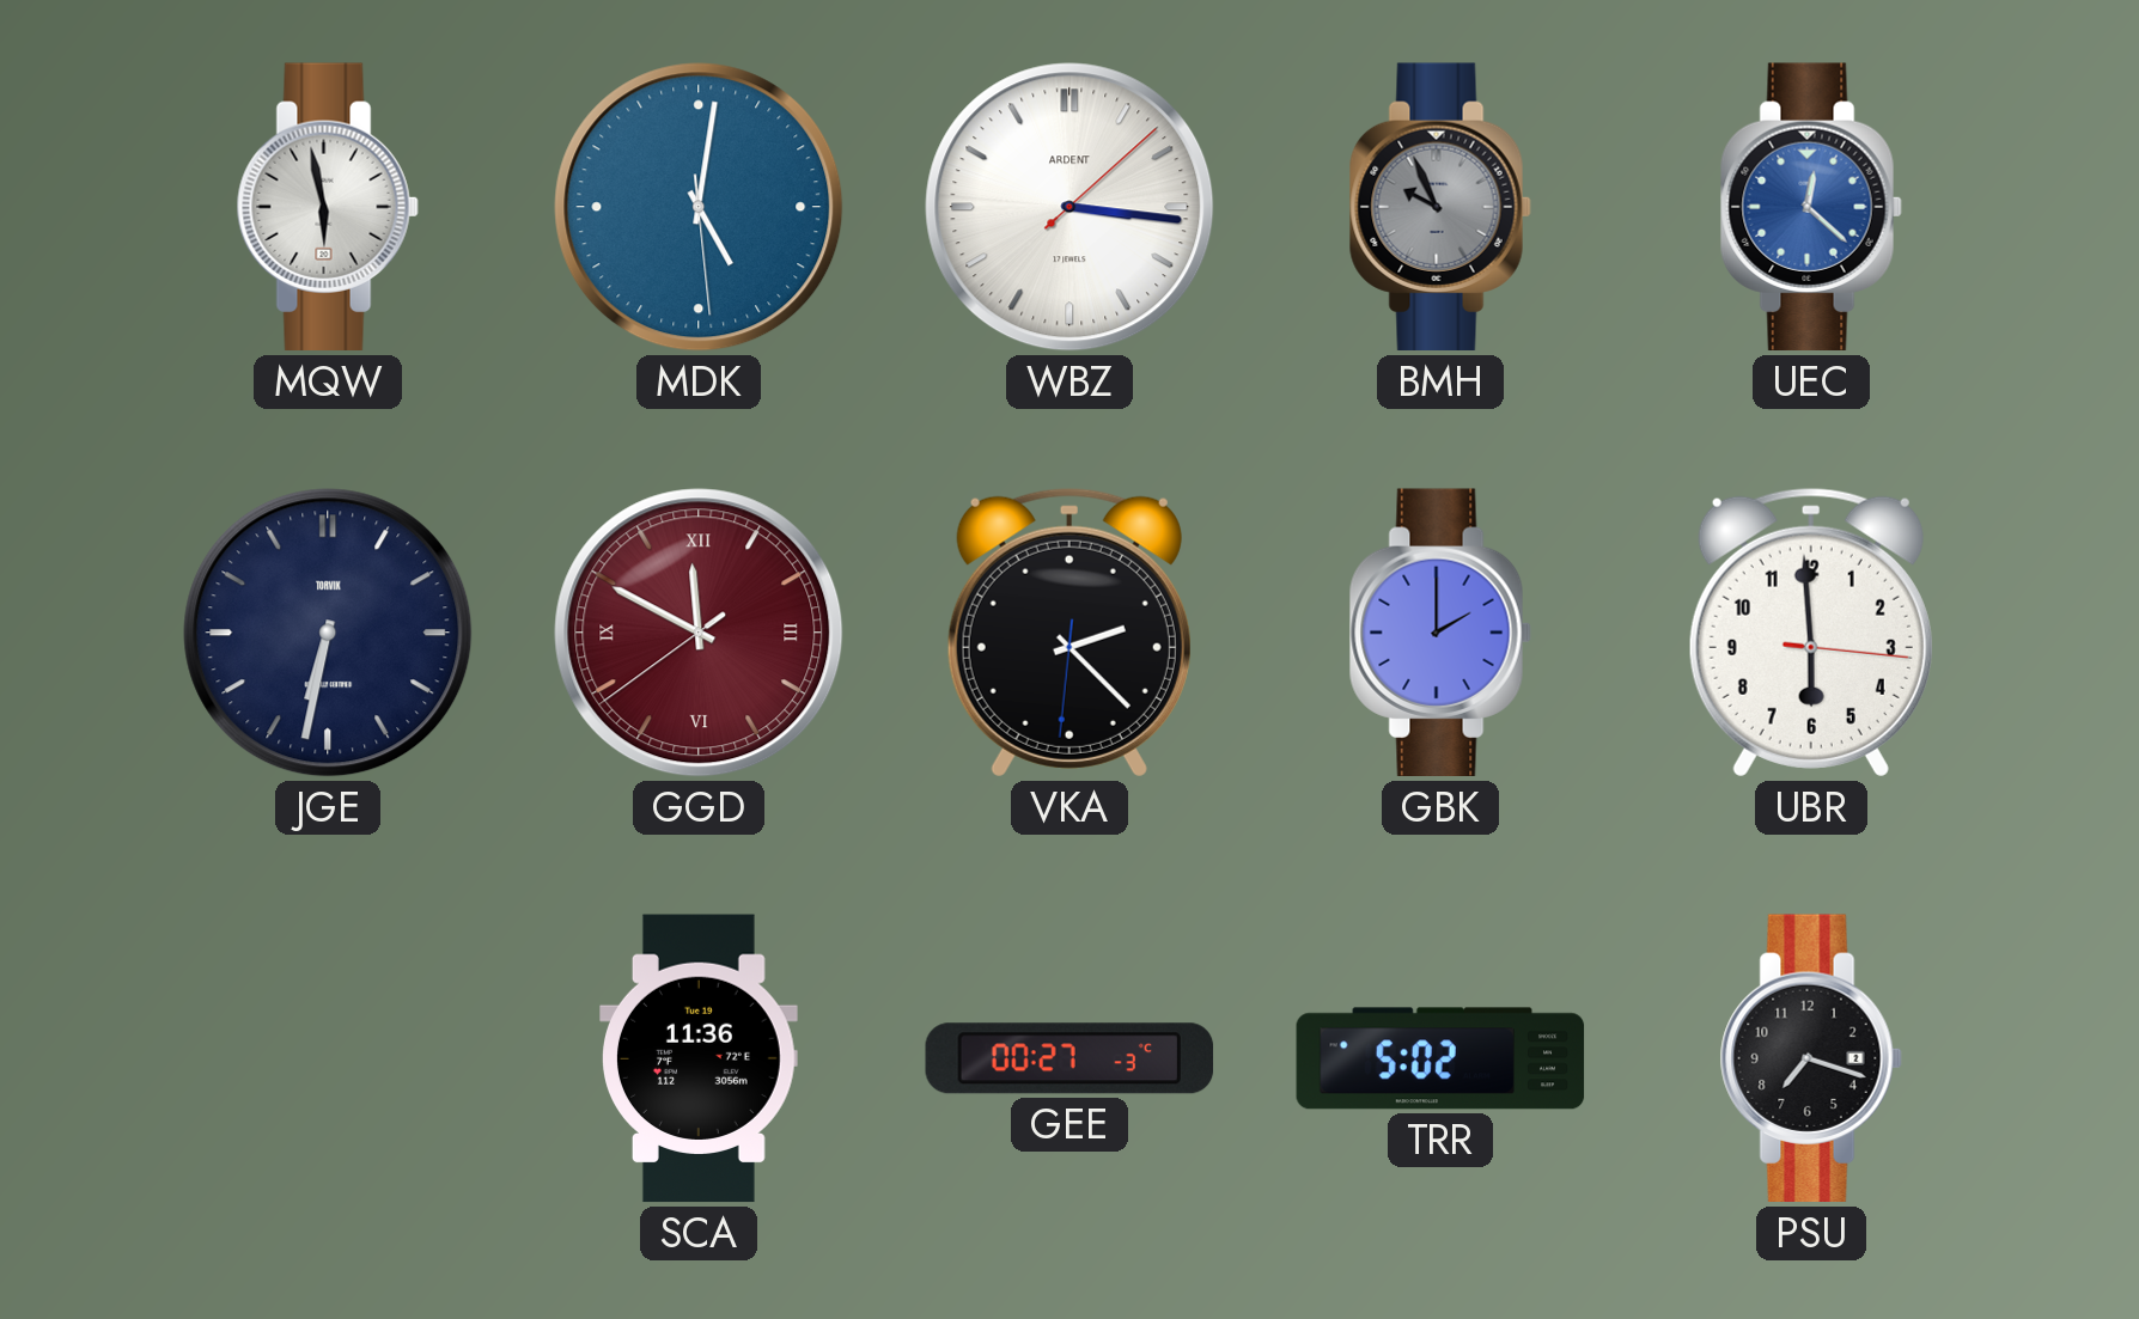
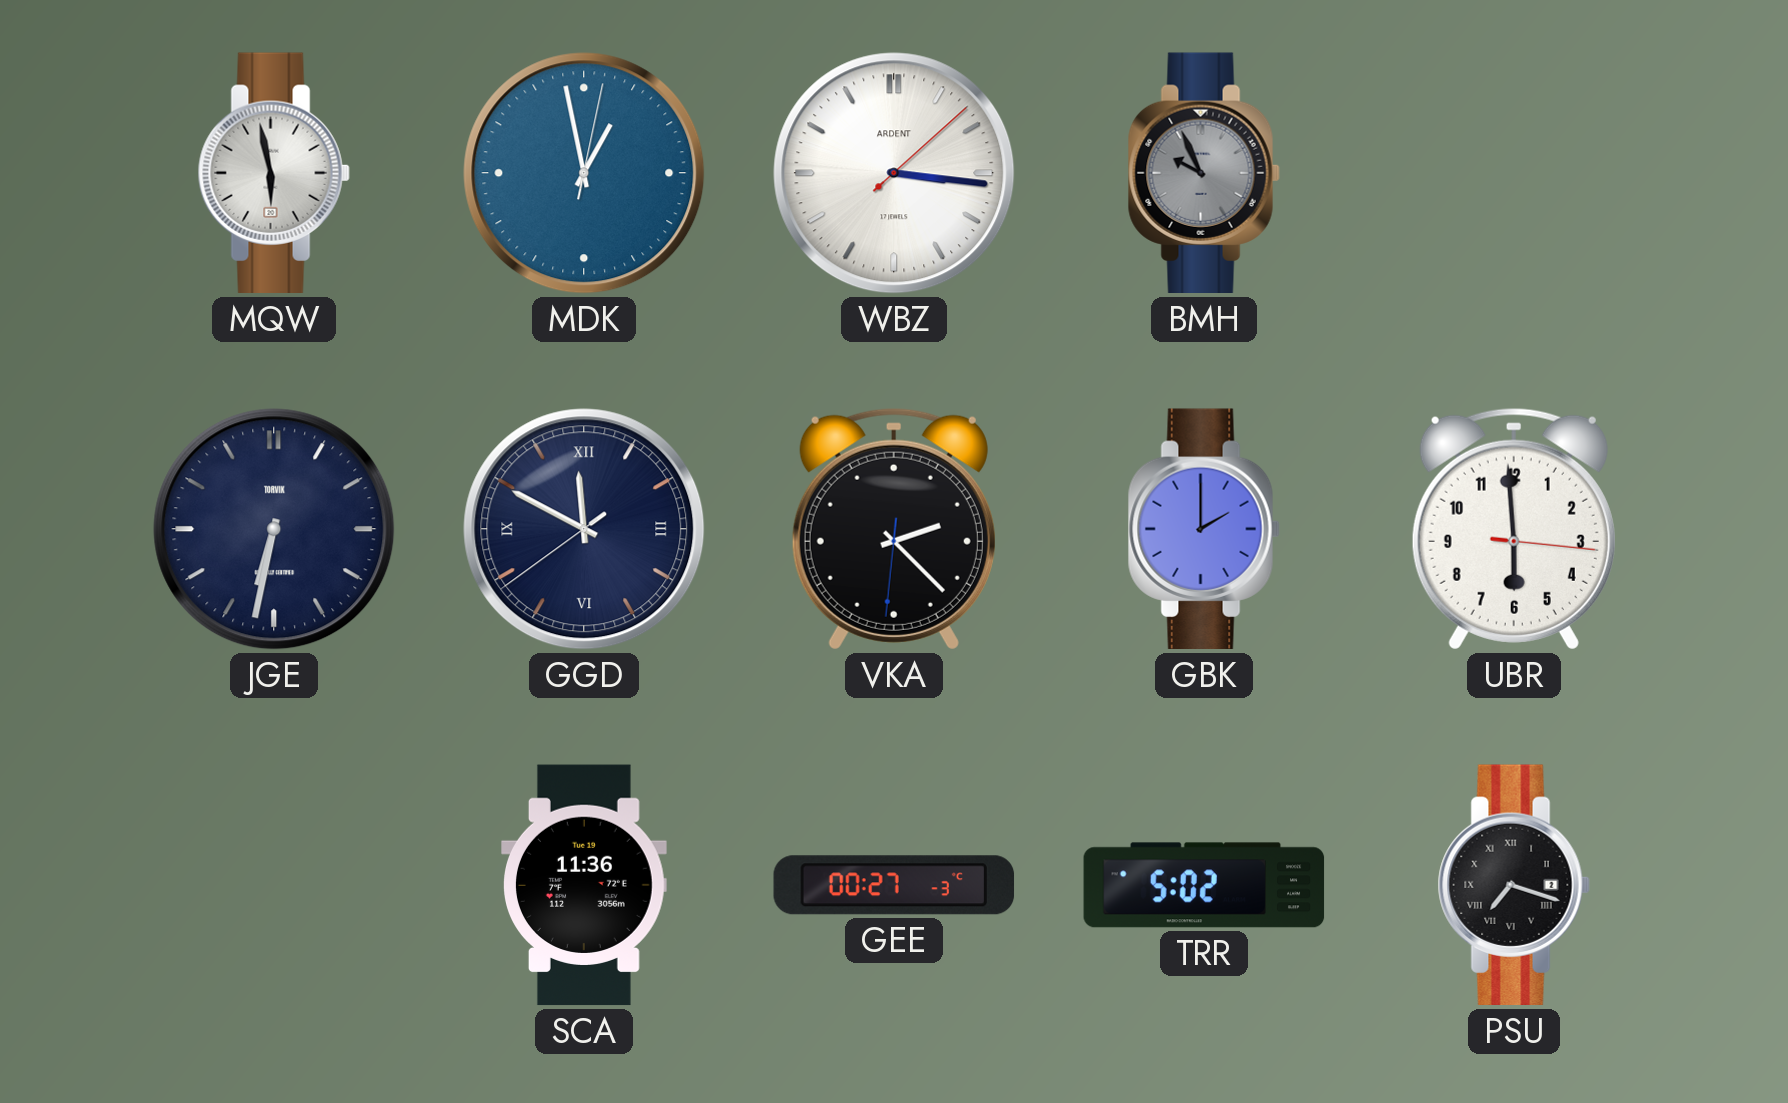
MDK: 5:01 -> 12:58 (584, 173)
UEC: 12:22 -> none (1811, 207)
GGD dial: burgundy -> navy (584, 529)
PSU numerals: Arabic -> Roman (1514, 885)
